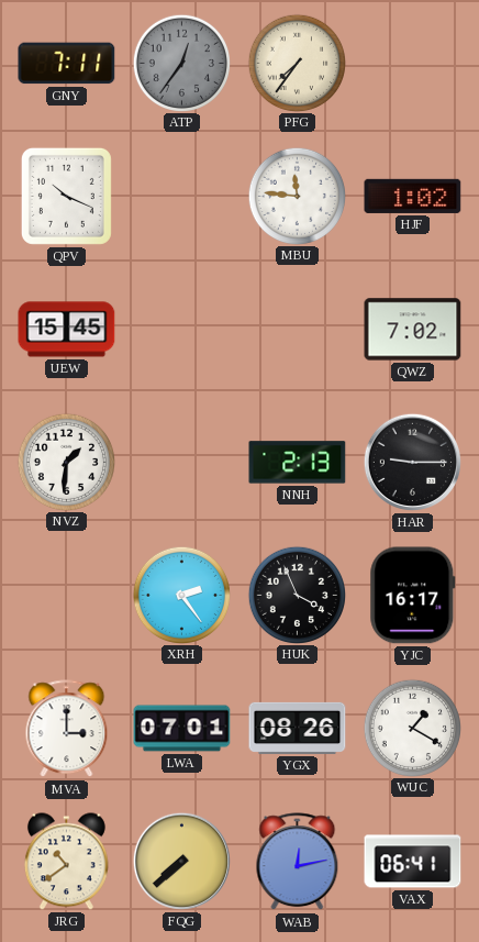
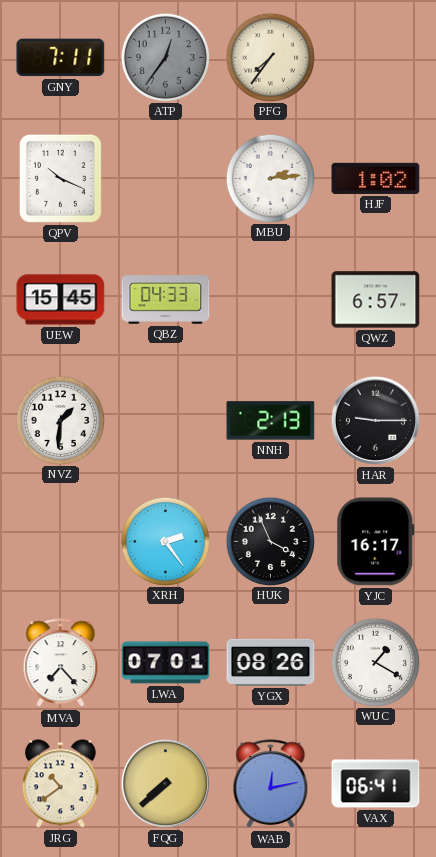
MBU: 11:46 -> 2:14 (270, 178)
QBZ: none -> 04:33 (166, 300)
QWZ: 7:02 -> 6:57 (376, 300)
MVA: 3:00 -> 7:23 (61, 663)
